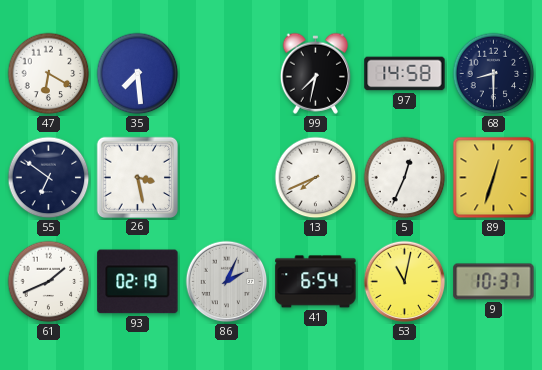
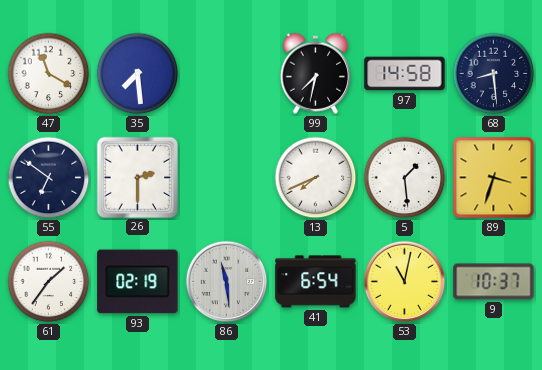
47: 6:20 -> 11:20 (49, 74)
68: 8:30 -> 8:29 (494, 74)
26: 3:28 -> 2:30 (137, 177)
5: 12:34 -> 1:29 (405, 178)
89: 12:33 -> 3:33 (494, 178)
61: 1:41 -> 1:36 (49, 282)
86: 2:04 -> 11:29 (227, 282)
